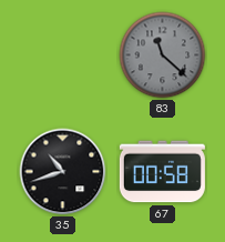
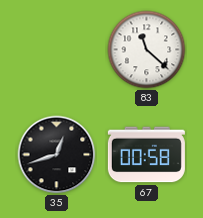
83 dial: grey -> white (147, 50)
35: 10:42 -> 12:42 (57, 155)
